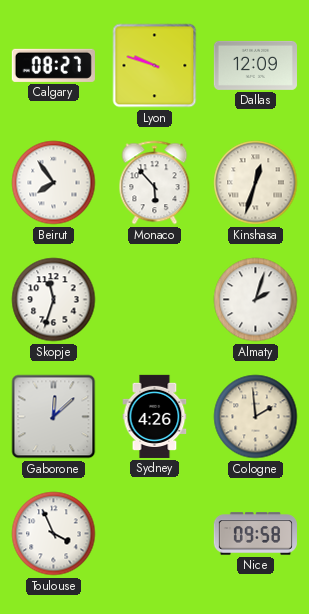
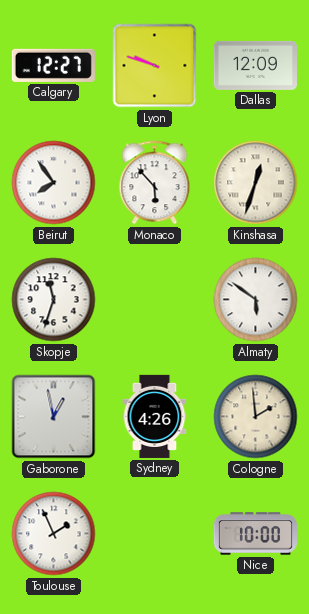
Calgary: 08:27 -> 12:27 (53, 65)
Almaty: 2:03 -> 5:51 (256, 300)
Gaborone: 12:08 -> 12:58 (54, 417)
Toulouse: 3:56 -> 1:56 (54, 534)
Nice: 09:58 -> 10:00 (255, 534)
